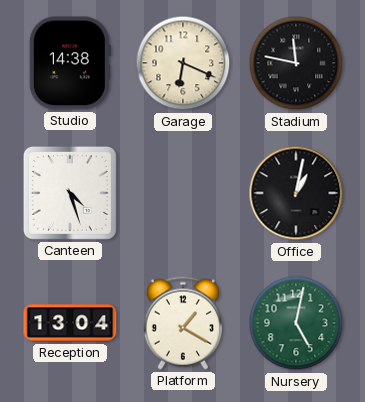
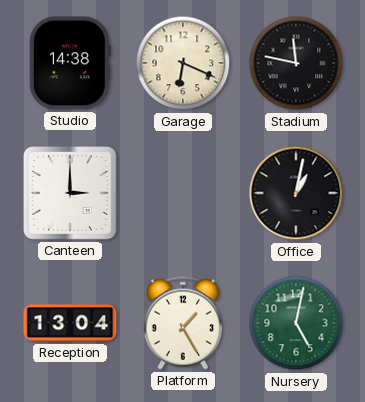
Canteen: 4:27 -> 3:00 (70, 193)
Platform: 1:20 -> 1:25 (183, 323)
